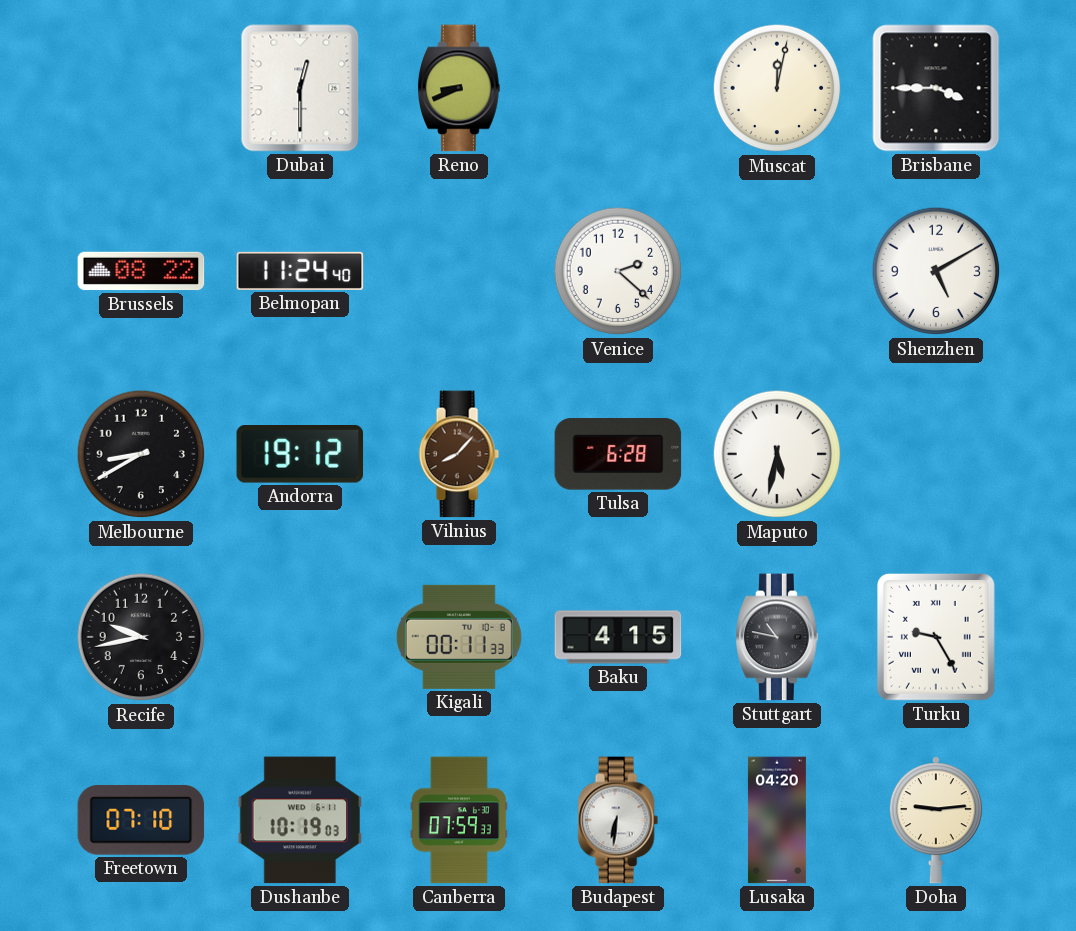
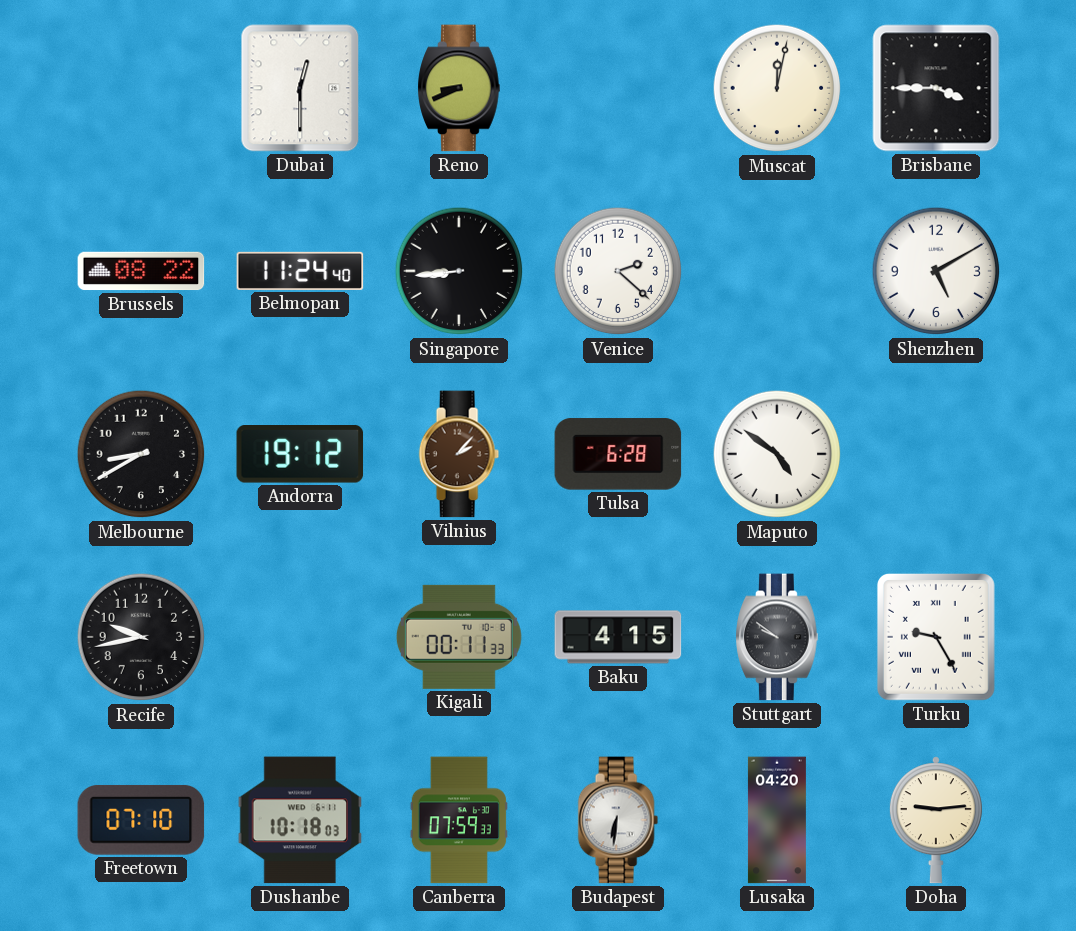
Singapore: none -> 8:44 (459, 271)
Vilnius: 8:07 -> 2:07 (459, 454)
Maputo: 5:32 -> 4:51 (777, 454)
Stuttgart: 10:47 -> 9:51 (777, 637)
Dushanbe: 10:19 -> 10:18 (300, 820)
